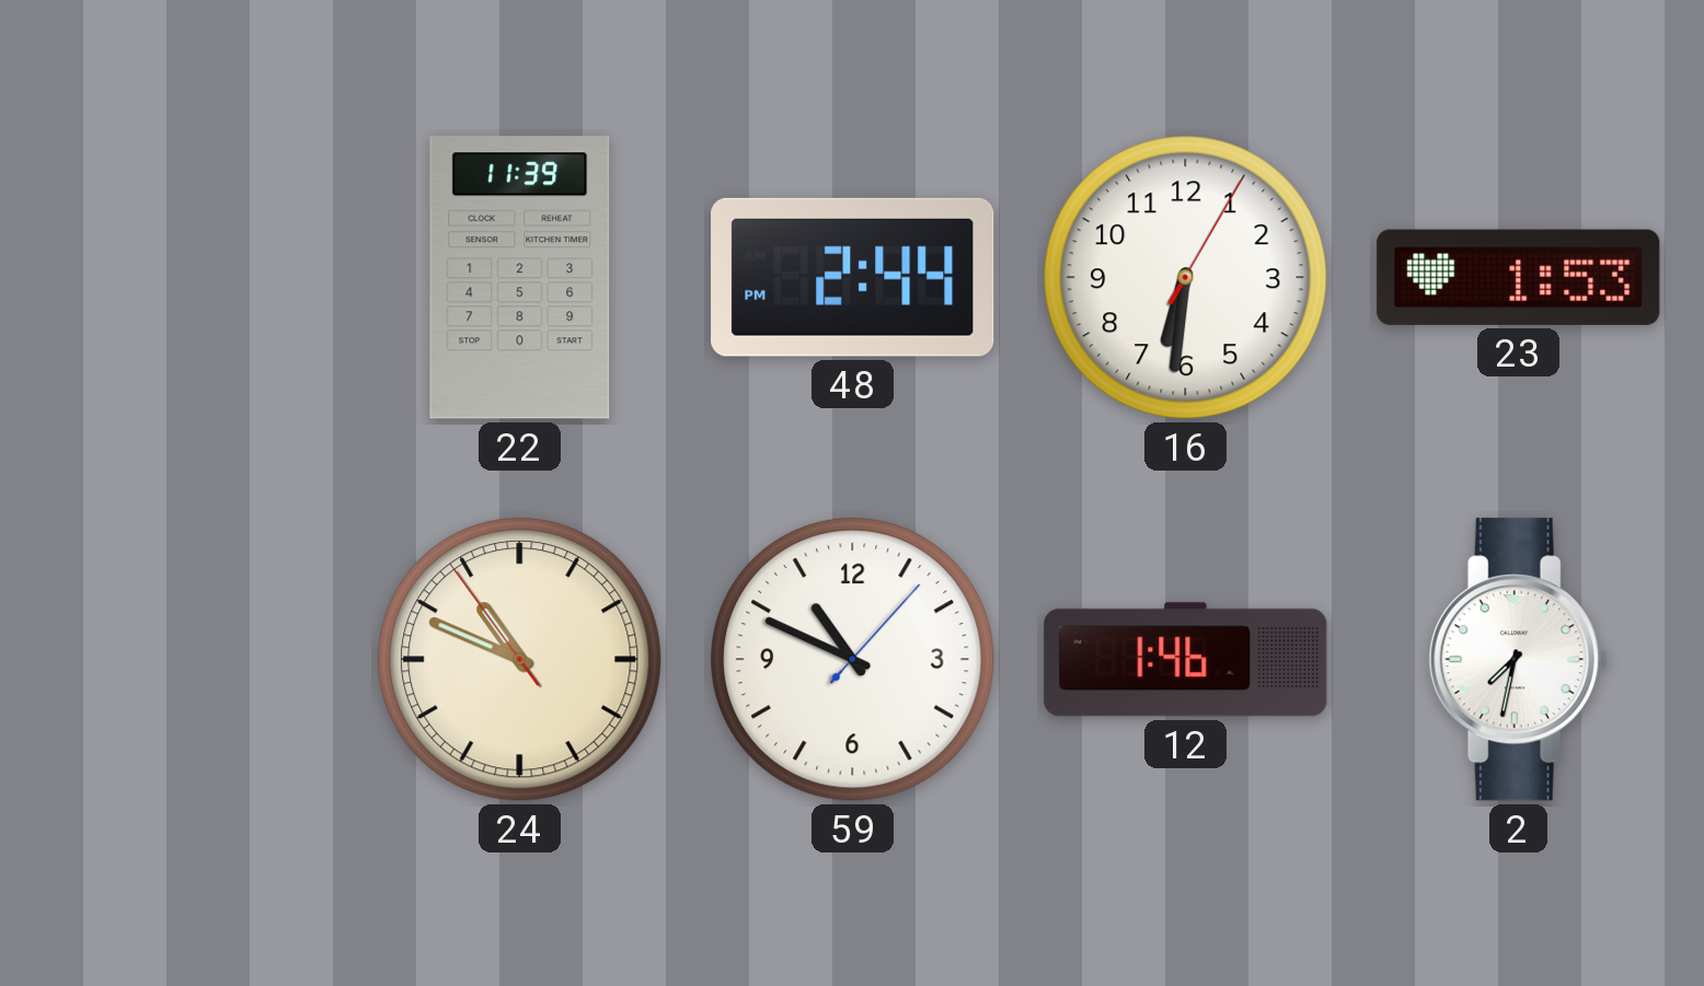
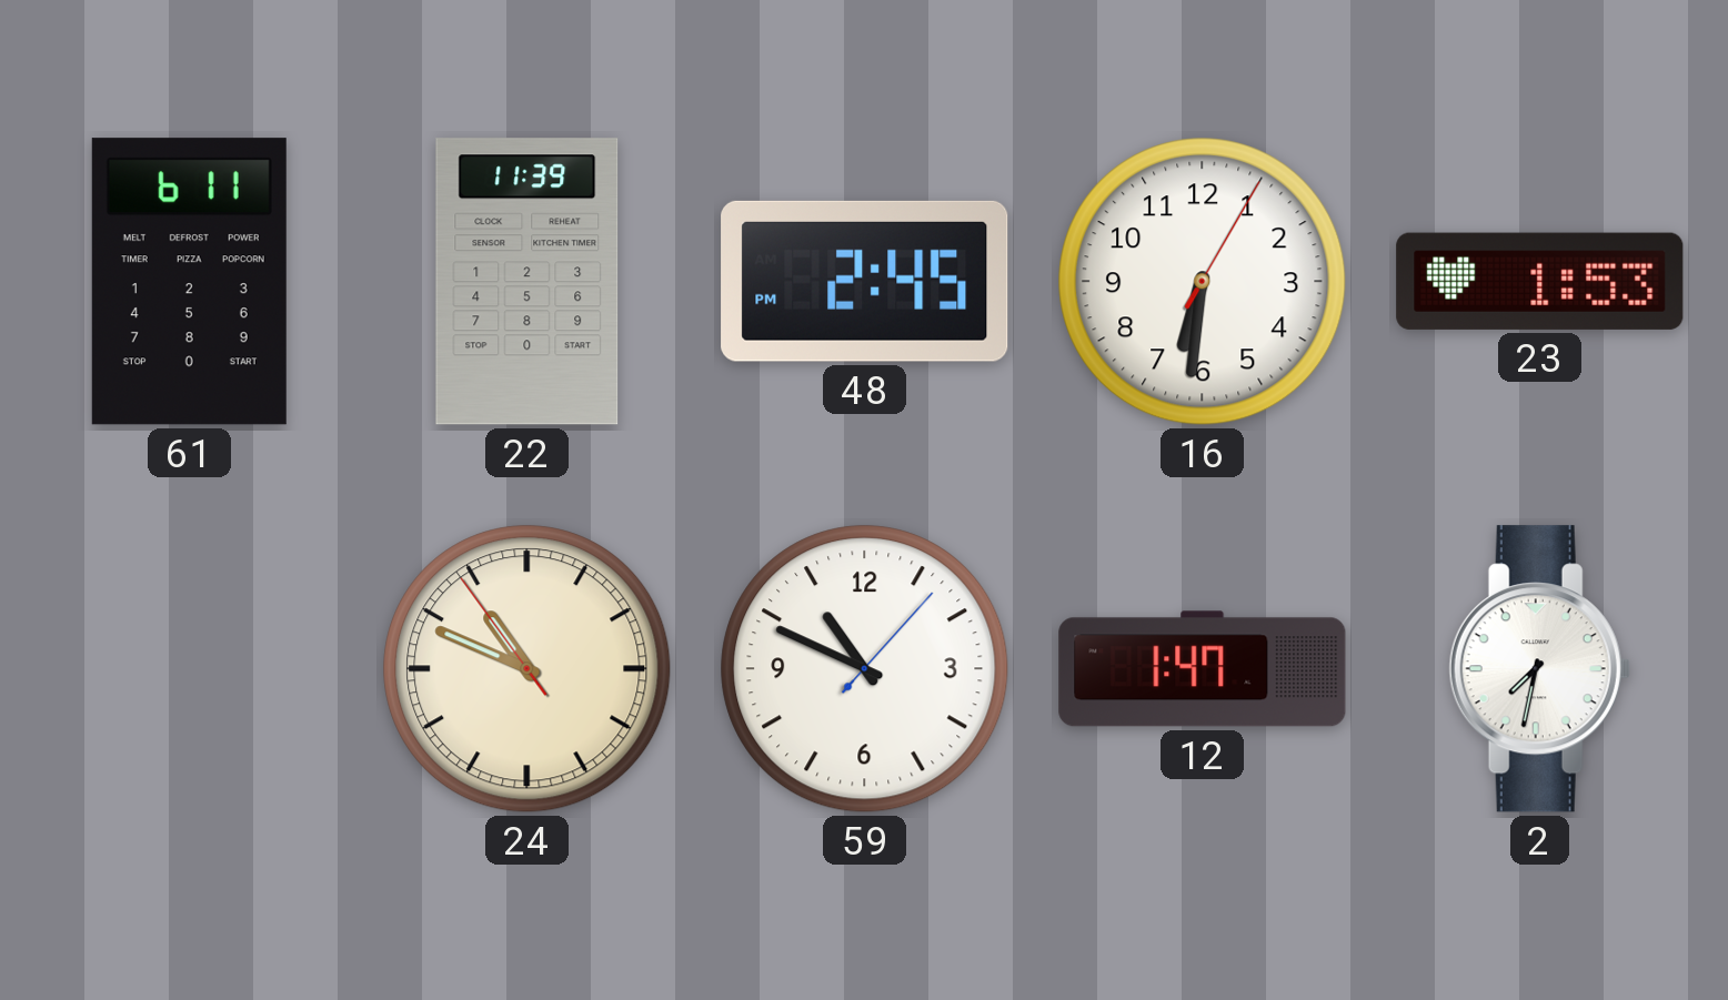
61: none -> 6:11 (189, 282)
48: 2:44 -> 2:45 (865, 281)
12: 1:46 -> 1:47 (1203, 669)
